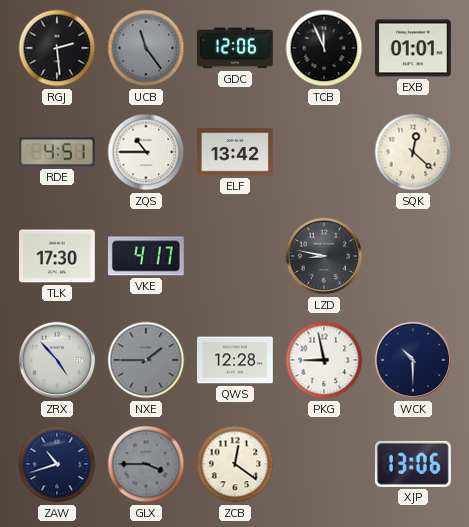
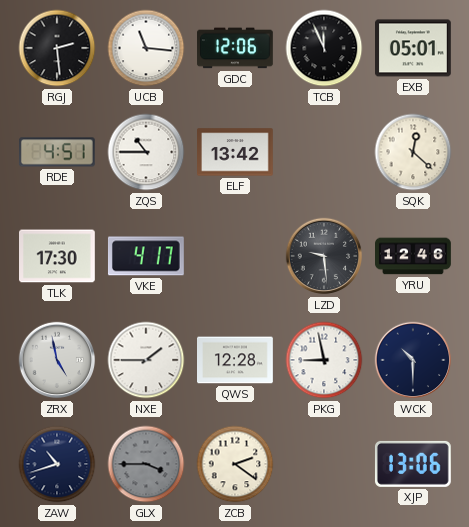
UCB: 11:24 -> 11:16 (146, 48)
UCB dial: grey -> white (146, 48)
EXB: 01:01 -> 05:01 (414, 48)
LZD: 8:47 -> 9:29 (324, 256)
YRU: none -> 12:46 (414, 256)
ZRX: 4:53 -> 4:58 (57, 360)
NXE dial: grey -> white (146, 360)
ZCB: 12:21 -> 2:21 (235, 464)
